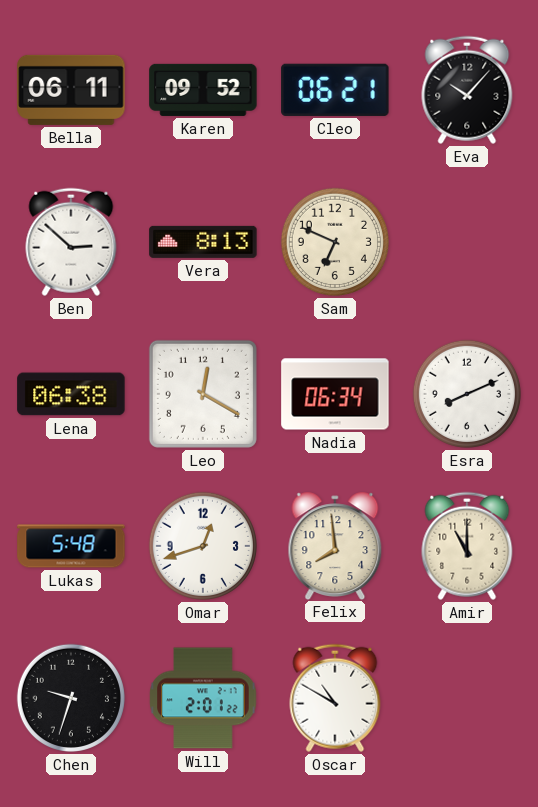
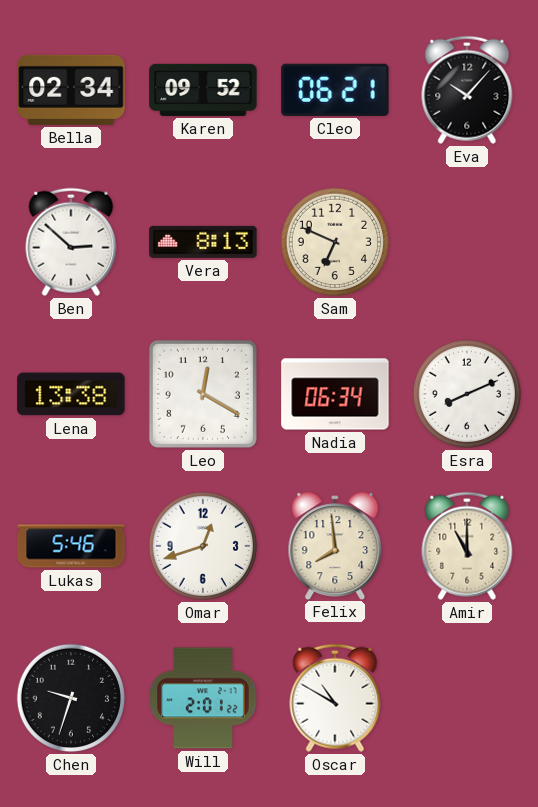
Bella: 06:11 -> 02:34 (71, 90)
Lena: 06:38 -> 13:38 (71, 394)
Lukas: 5:48 -> 5:46 (71, 546)
